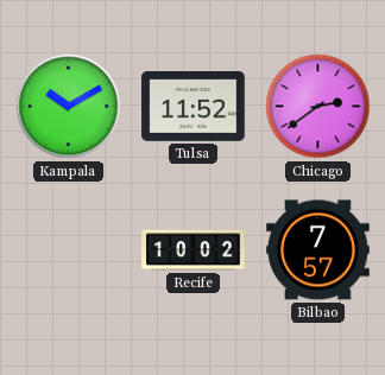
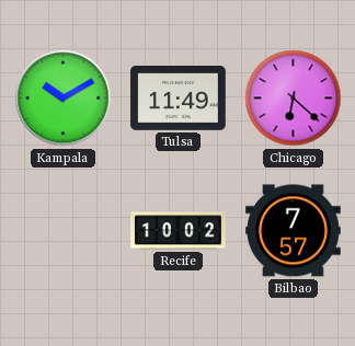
Tulsa: 11:52 -> 11:49 (179, 99)
Chicago: 2:39 -> 6:22 (294, 99)
